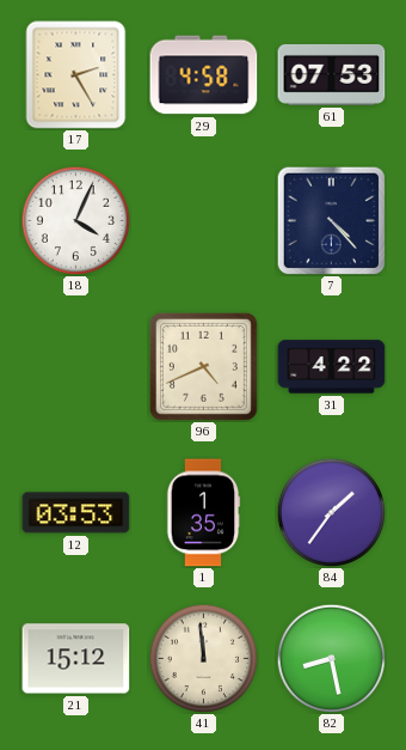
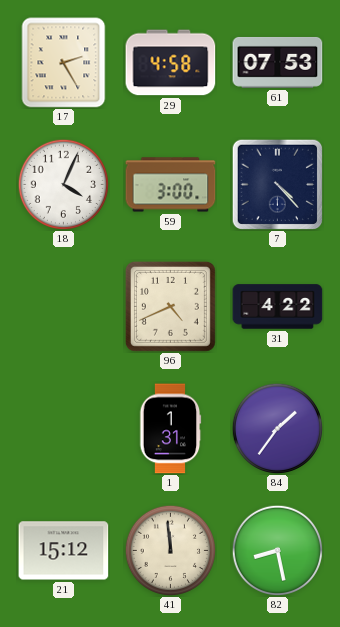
59: none -> 3:00 (171, 185)
12: 03:53 -> none (76, 513)
1: 1:35 -> 1:31 (170, 429)
